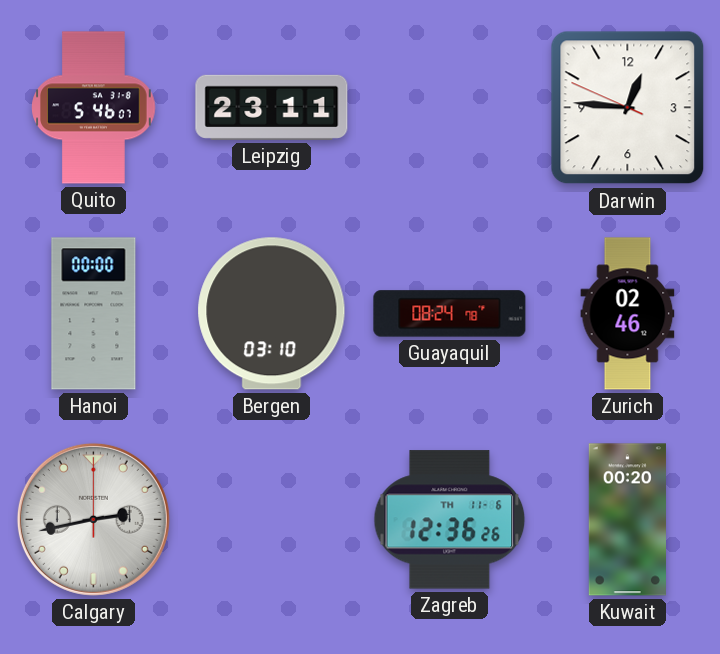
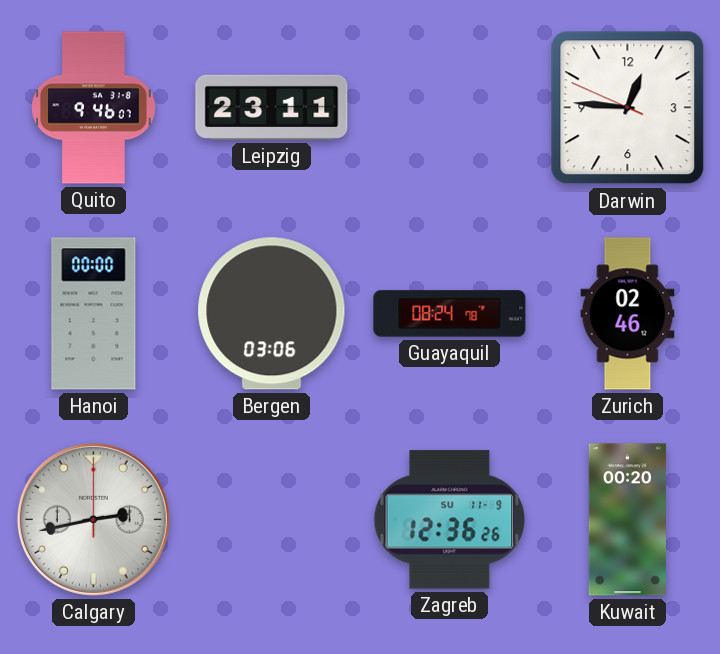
Quito: 5:46 -> 9:46 (94, 108)
Bergen: 03:10 -> 03:06 (272, 314)
Zagreb date: TH 11-6 -> SU 11-9 (450, 520)
